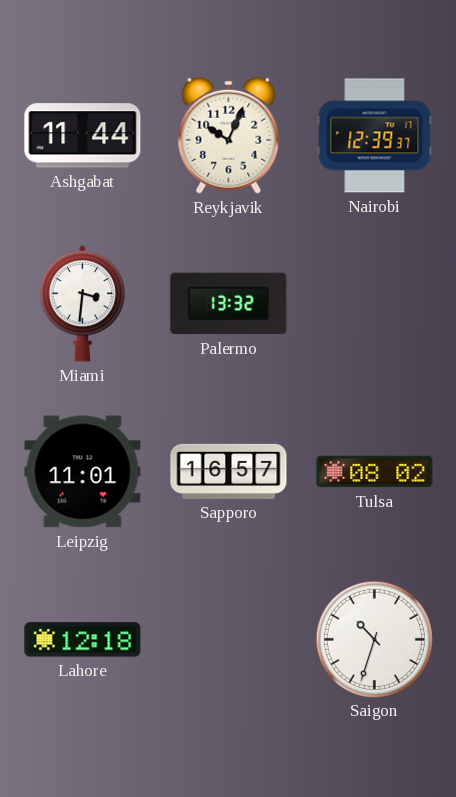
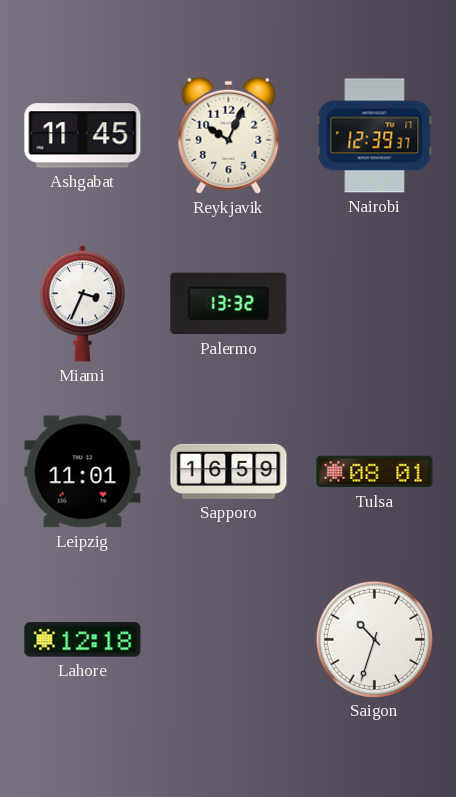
Ashgabat: 11:44 -> 11:45 (83, 136)
Miami: 3:31 -> 3:34 (83, 304)
Sapporo: 16:57 -> 16:59 (229, 471)
Tulsa: 08:02 -> 08:01 (375, 472)
